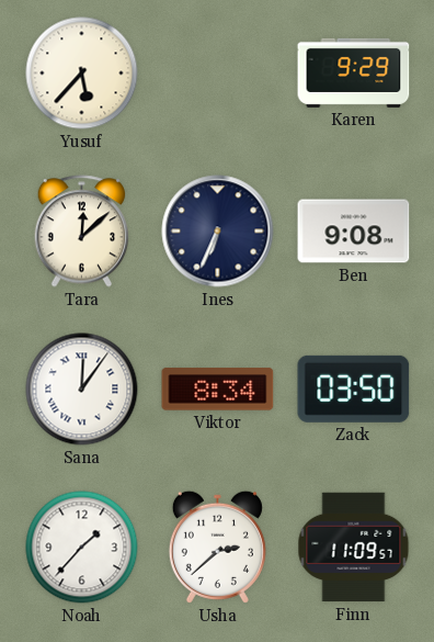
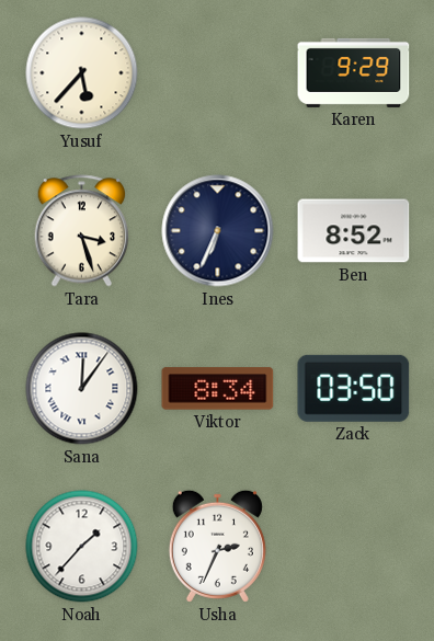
Tara: 12:08 -> 3:27 (82, 231)
Ben: 9:08 -> 8:52 (354, 231)
Usha: 2:38 -> 2:34 (217, 546)
Finn: 11:09 -> none (354, 548)
